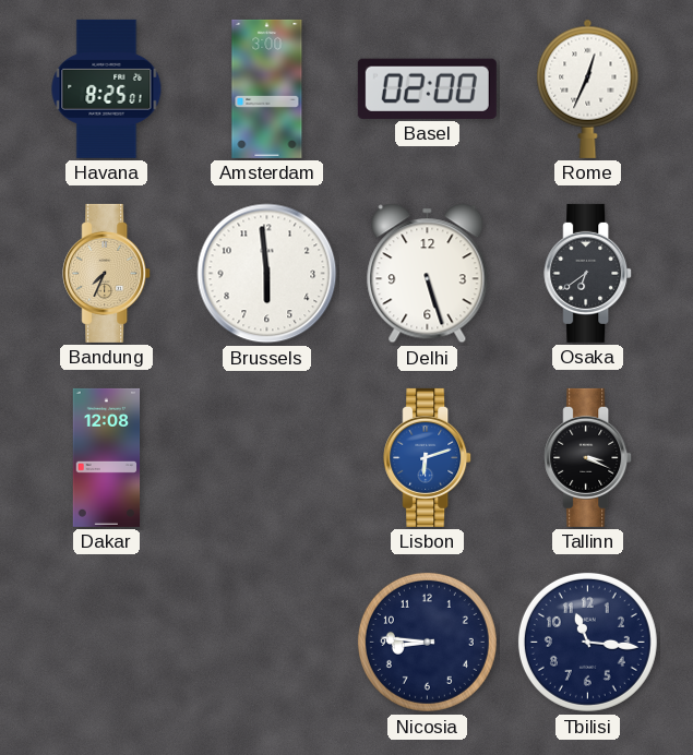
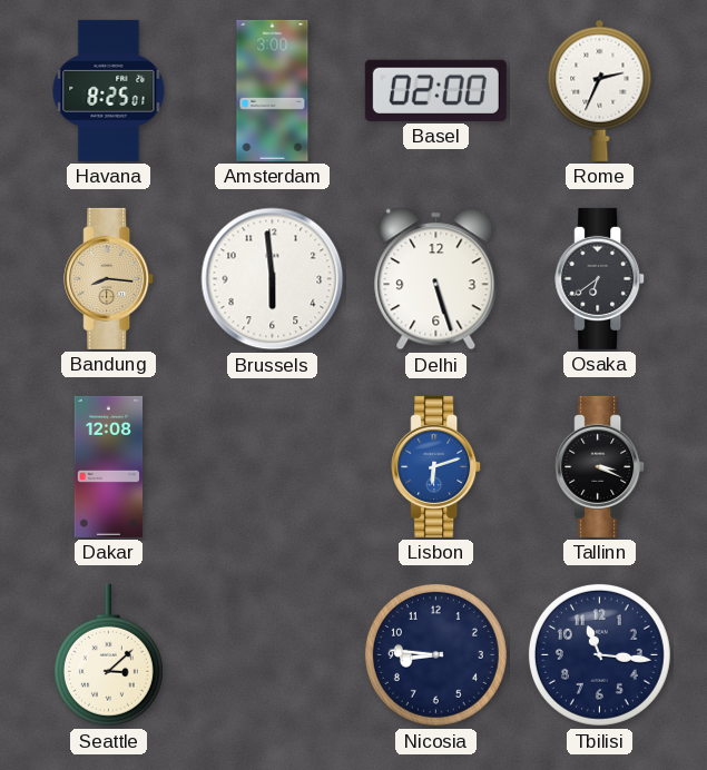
Rome: 12:34 -> 2:34 (600, 90)
Bandung: 7:34 -> 8:16 (109, 278)
Seattle: none -> 3:08 (108, 655)
